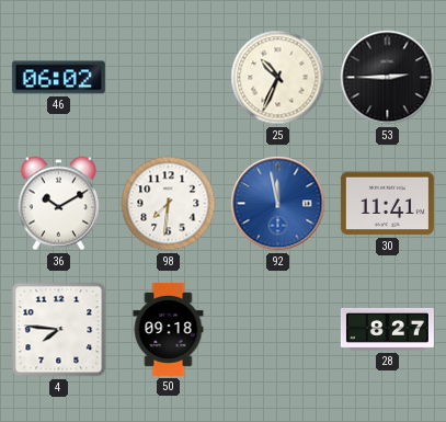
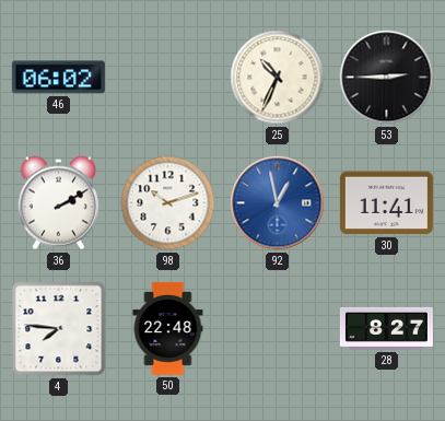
36: 10:10 -> 2:10 (58, 203)
98: 7:31 -> 10:12 (168, 203)
92: 11:58 -> 12:58 (278, 203)
50: 09:18 -> 22:48 (168, 328)
